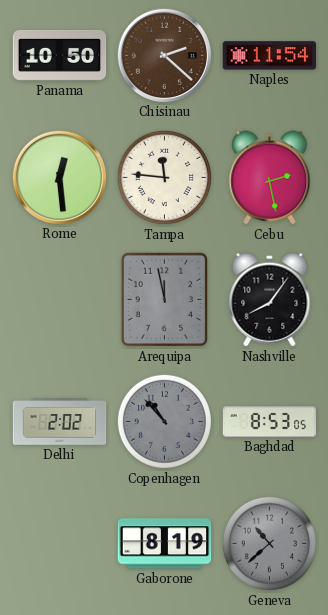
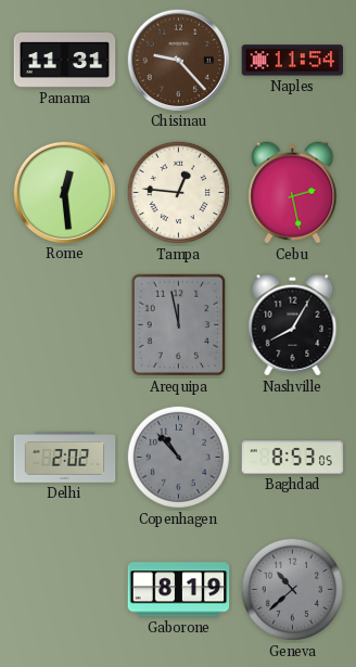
Panama: 10:50 -> 11:31 (65, 60)
Chisinau: 2:22 -> 9:23 (178, 60)
Tampa: 11:46 -> 12:46 (178, 192)
Nashville: 8:06 -> 8:05 (293, 325)
